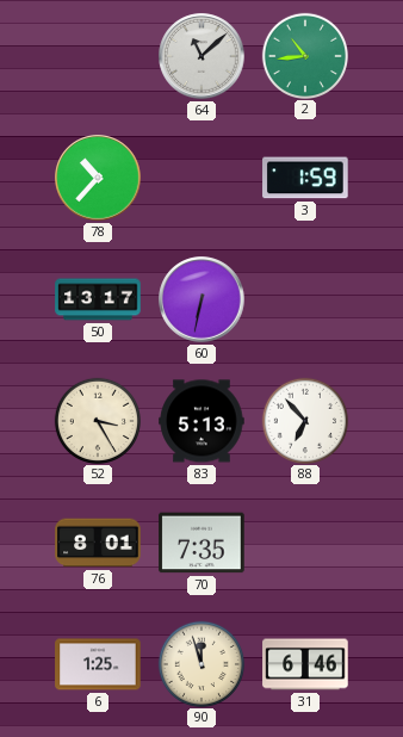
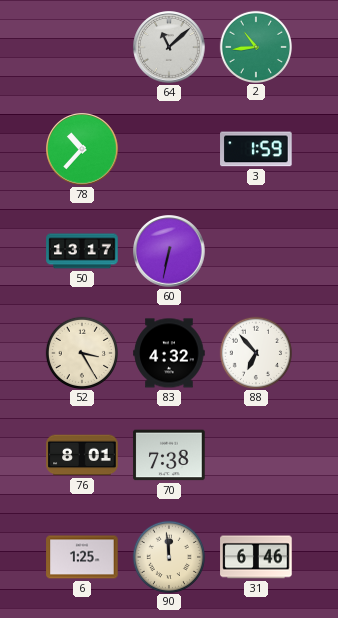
83: 5:13 -> 4:32 (169, 353)
70: 7:35 -> 7:38 (169, 455)
90: 11:57 -> 11:59 (168, 556)
